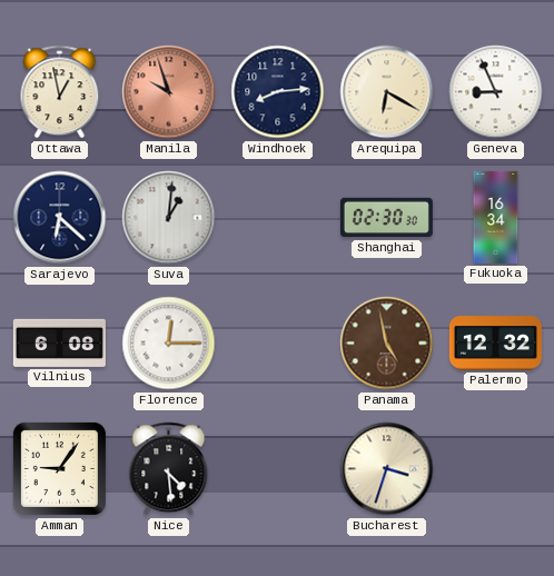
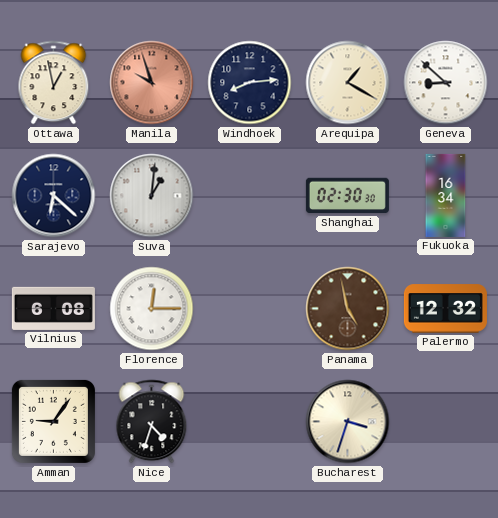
Arequipa: 6:20 -> 1:20 (348, 83)
Geneva: 8:56 -> 8:52 (446, 83)
Nice: 4:29 -> 4:33 (152, 422)
